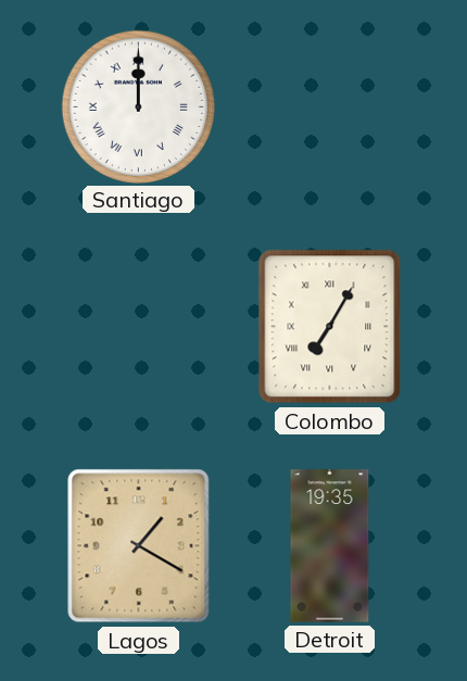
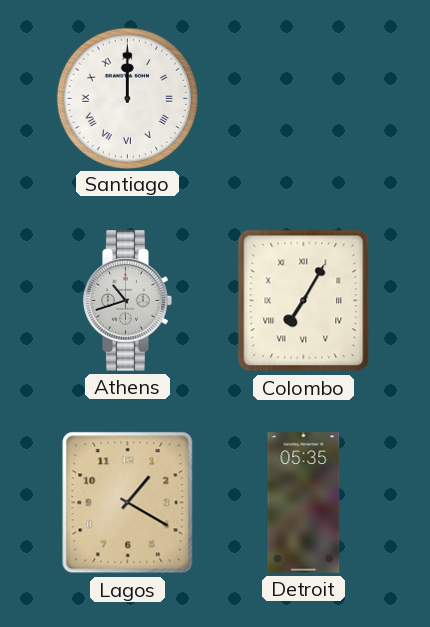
Athens: none -> 10:42 (128, 301)
Detroit: 19:35 -> 05:35 (304, 503)
